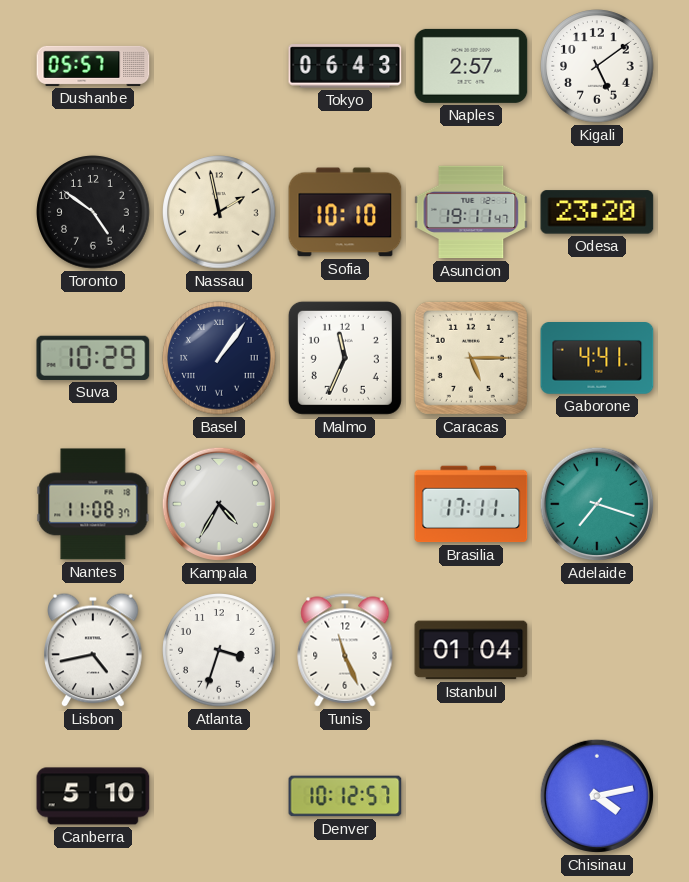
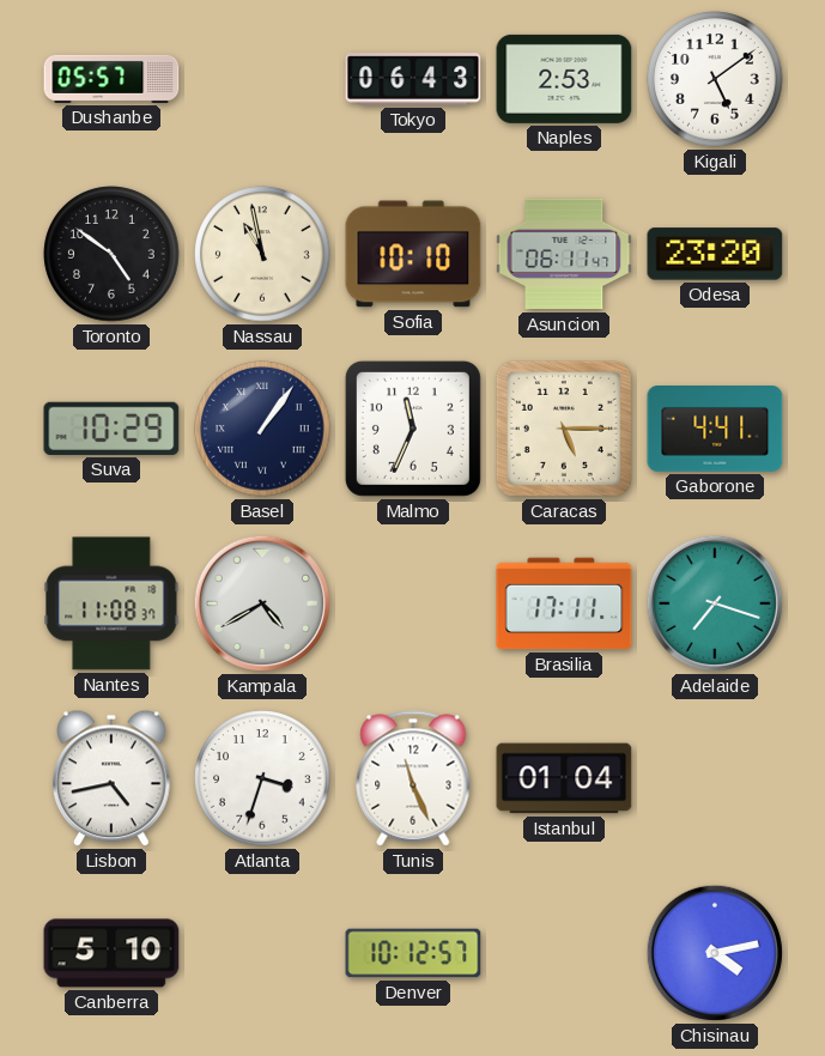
Naples: 2:57 -> 2:53 (564, 79)
Nassau: 1:58 -> 10:58 (262, 254)
Asuncion: 19:11 -> 06:11 (564, 254)
Kampala: 4:35 -> 4:40 (262, 603)
